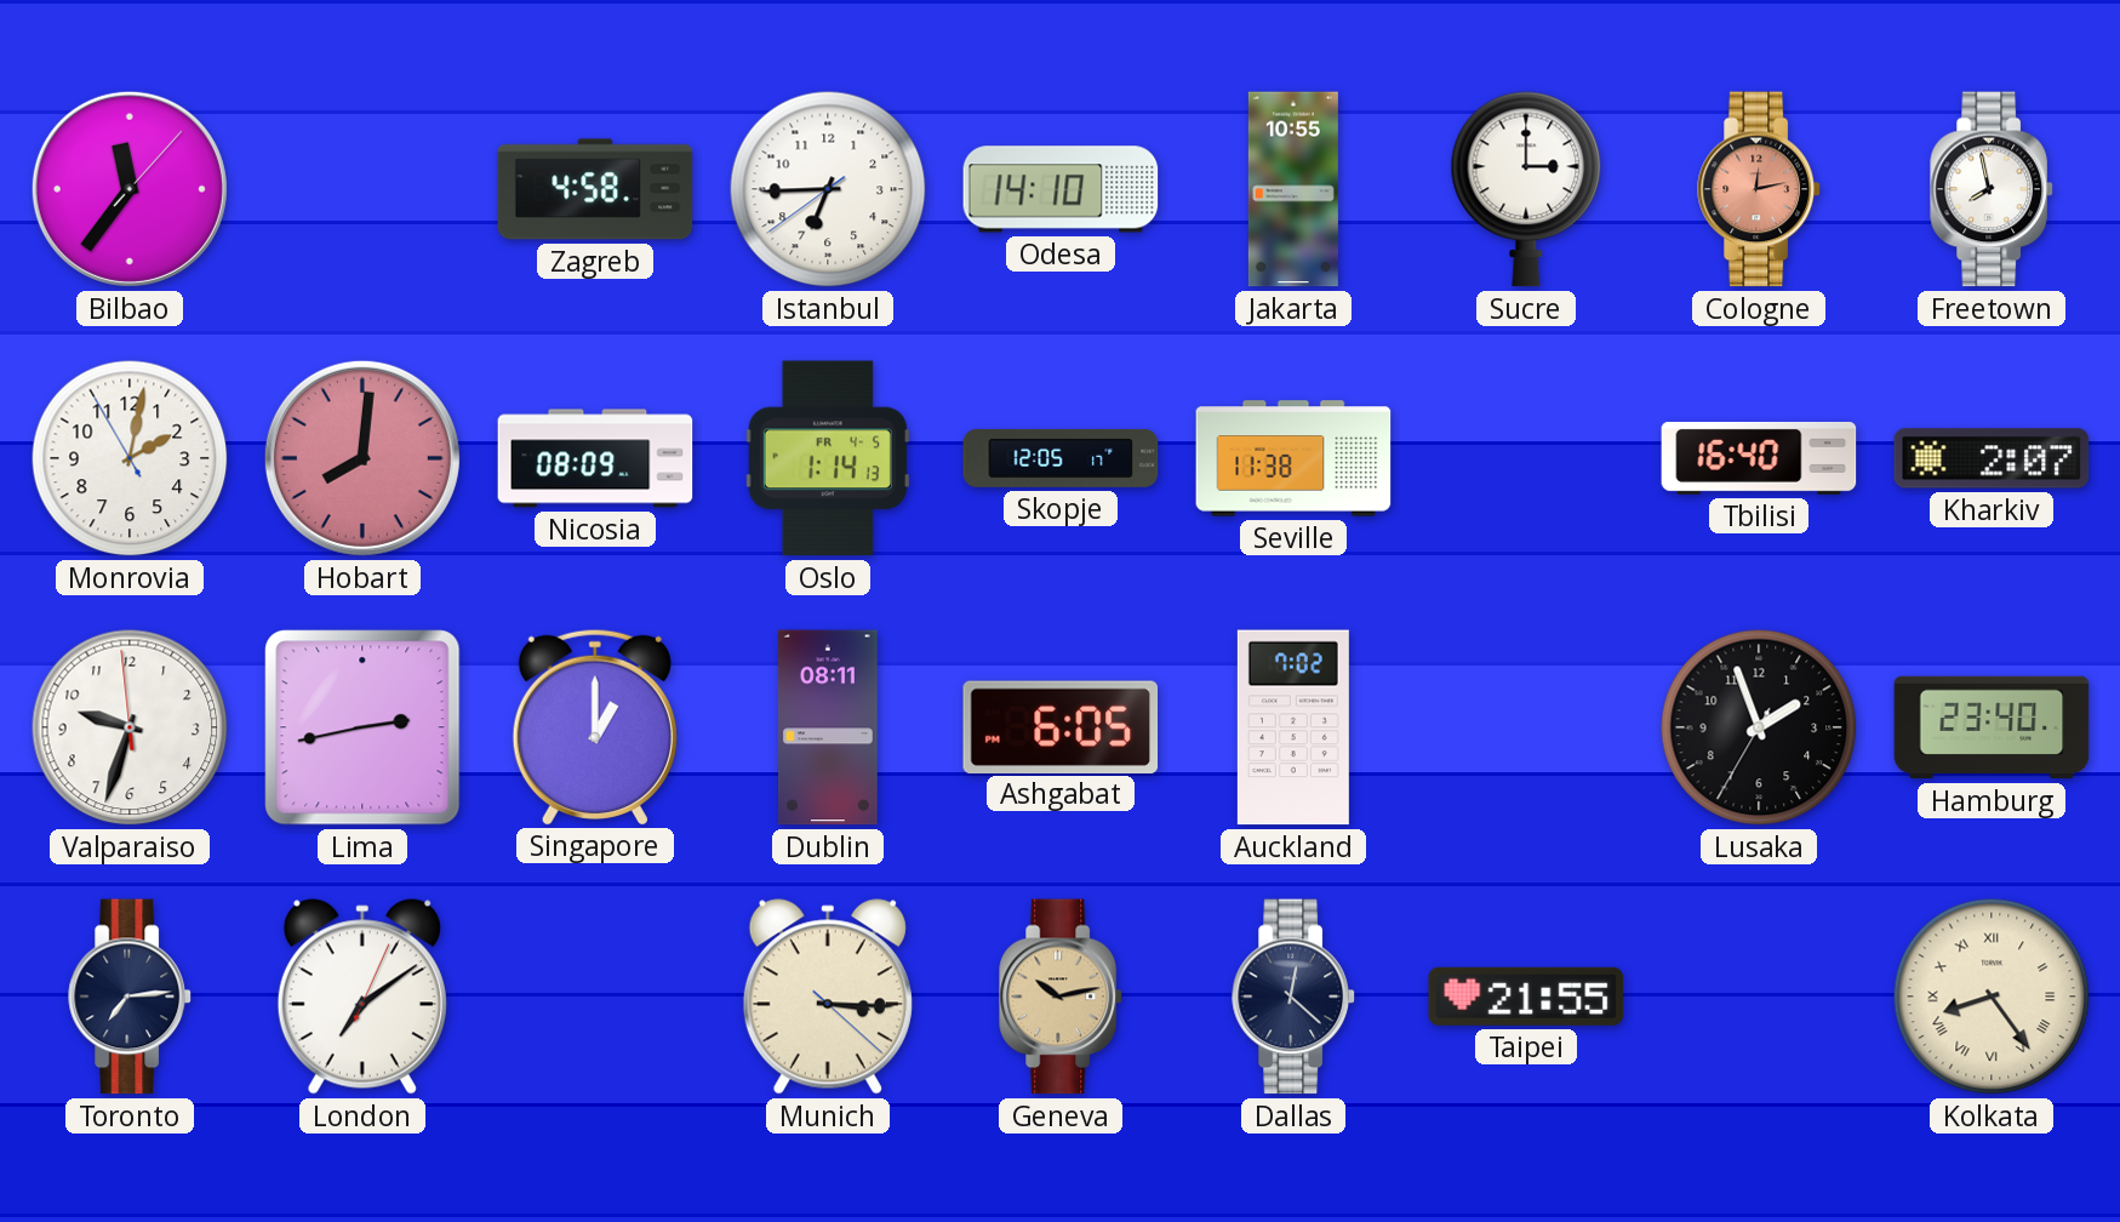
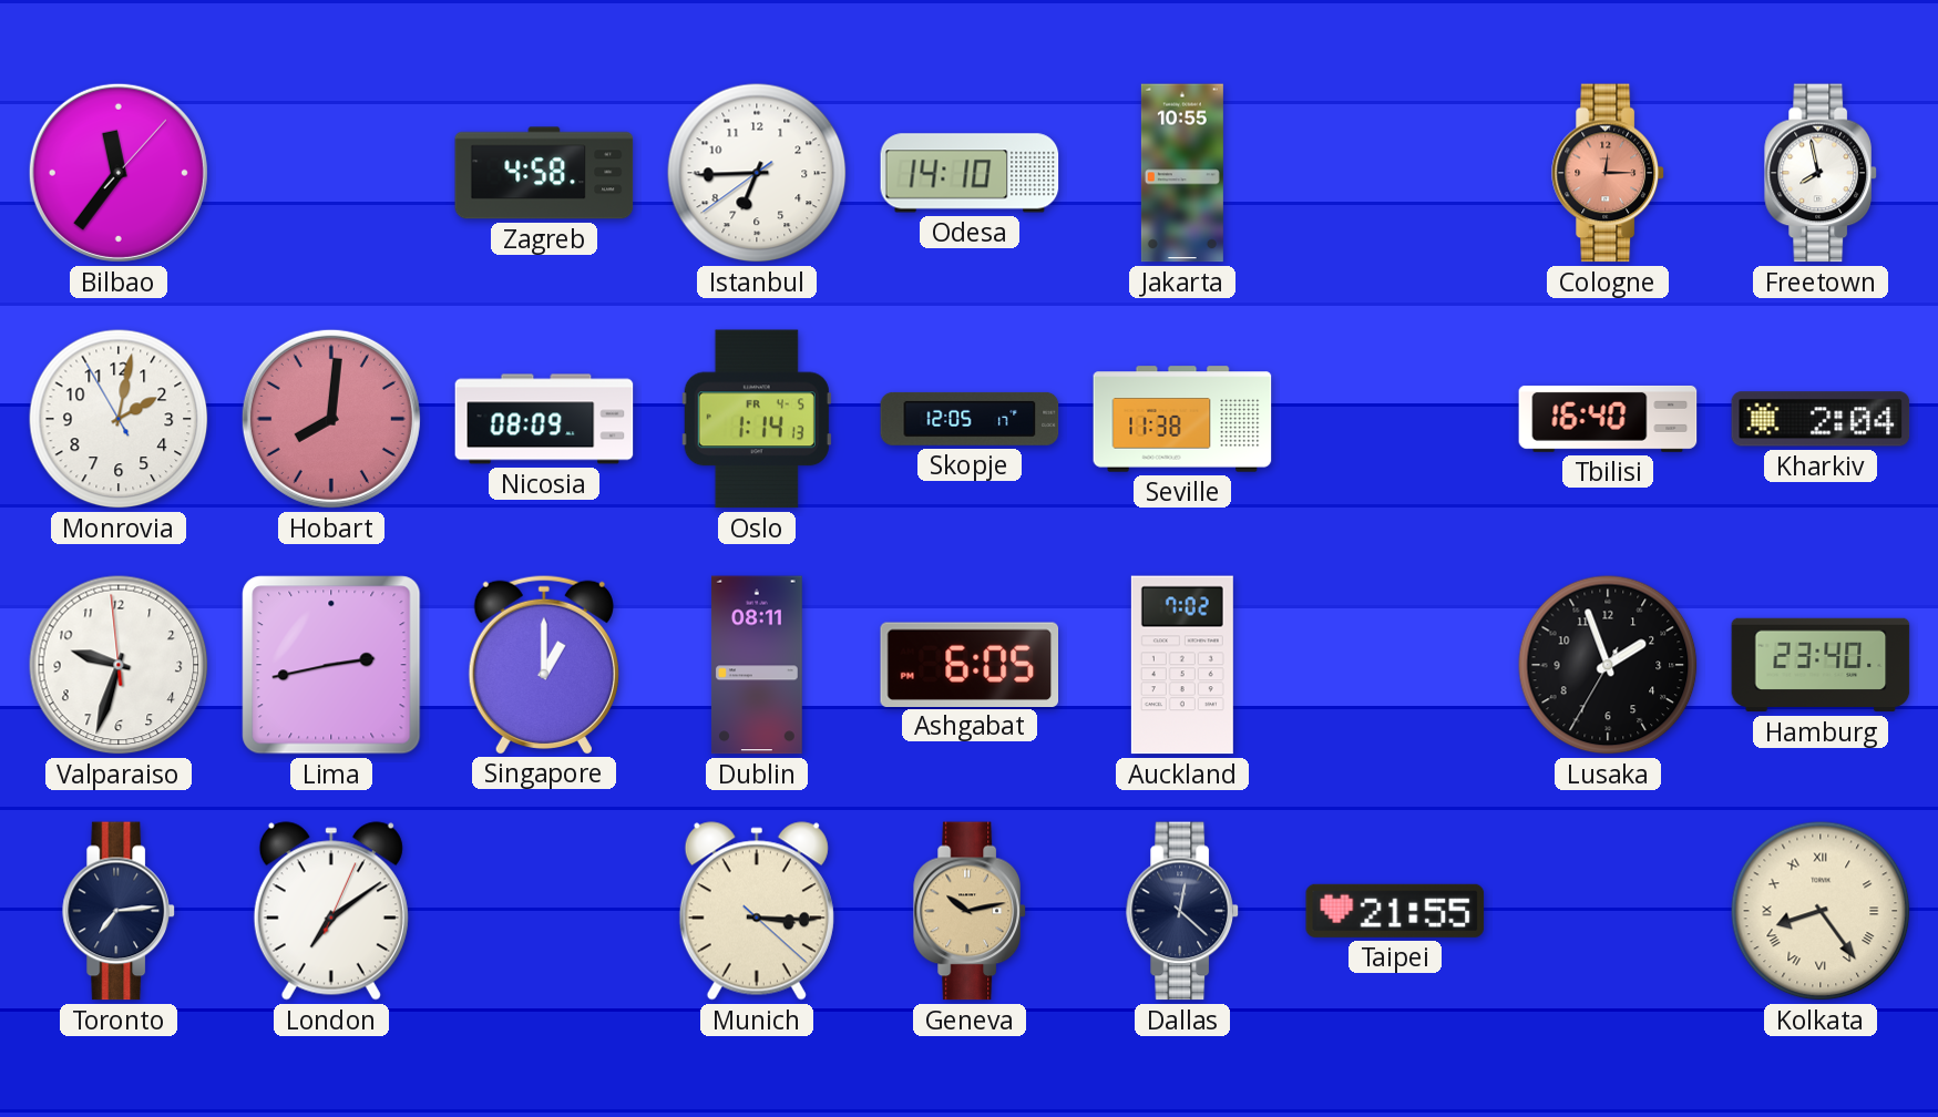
Sucre: 3:00 -> none (1526, 189)
Cologne: 12:13 -> 12:15 (1608, 173)
Kharkiv: 2:07 -> 2:04 (1821, 419)
